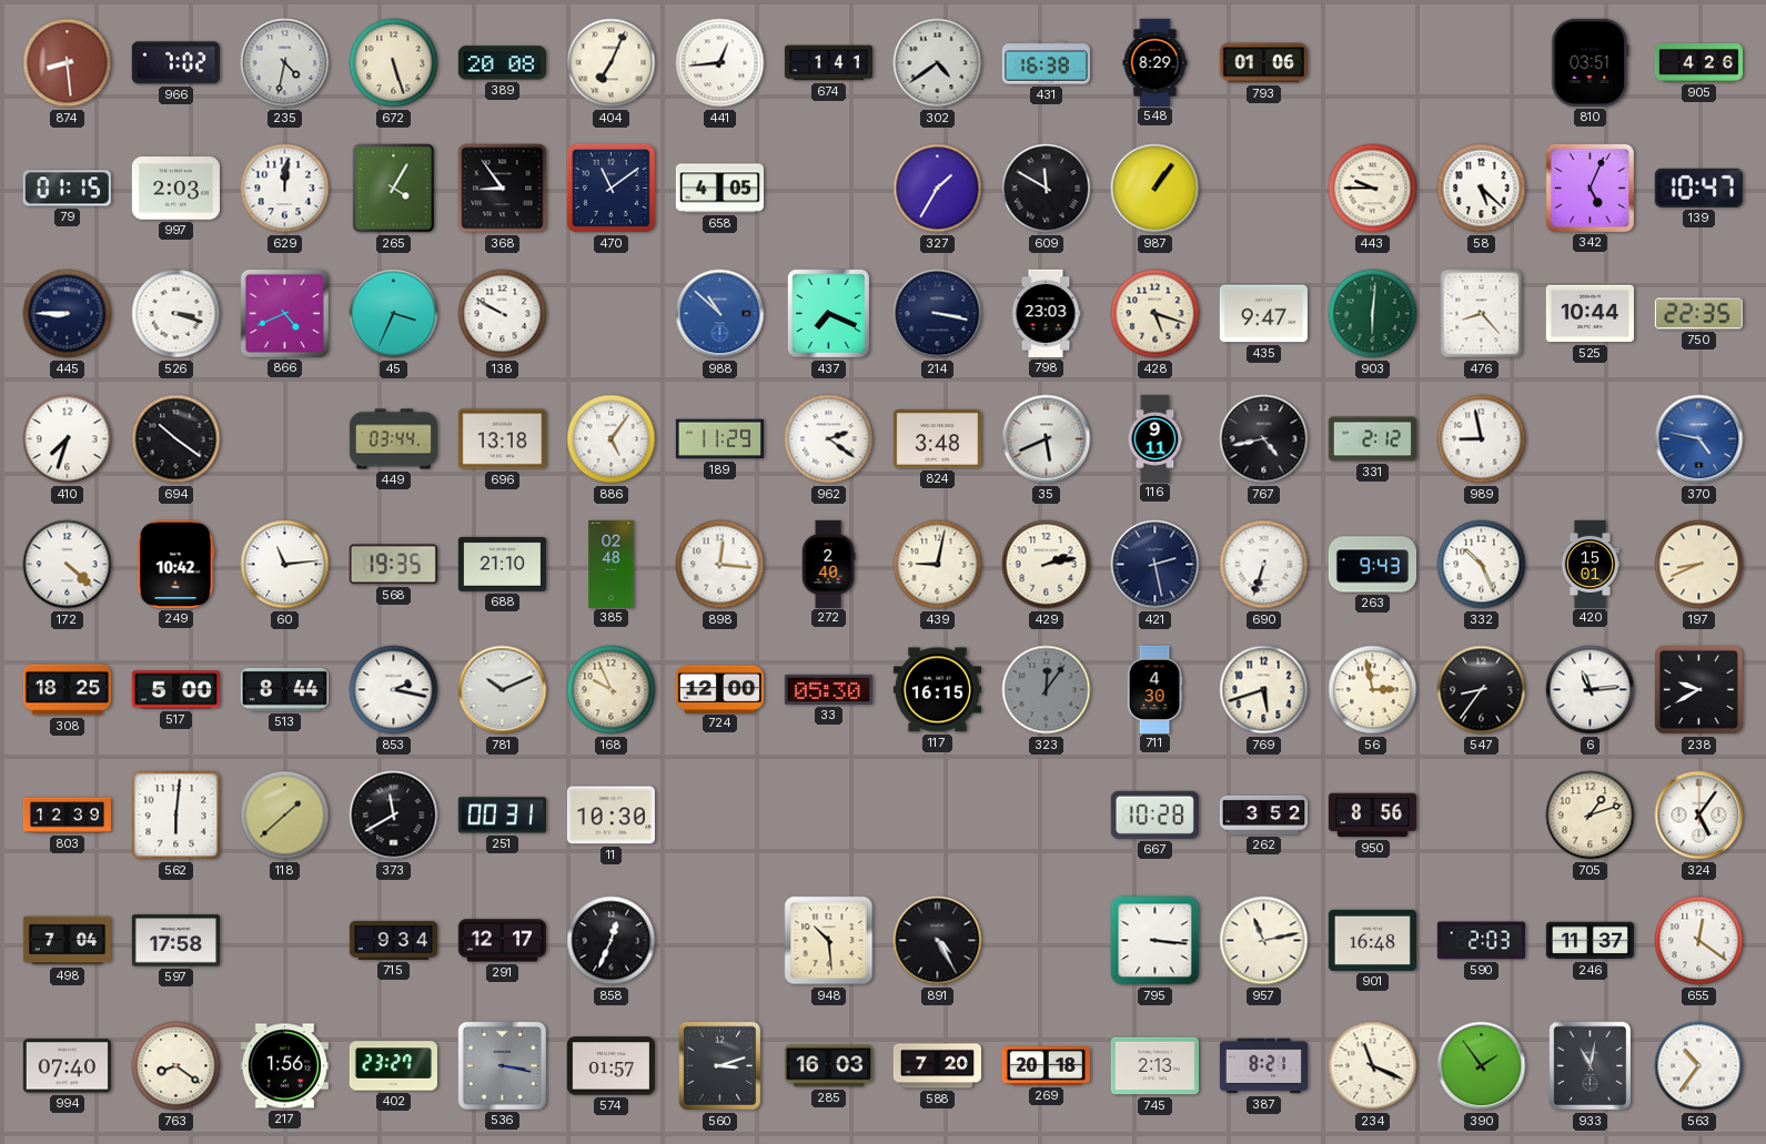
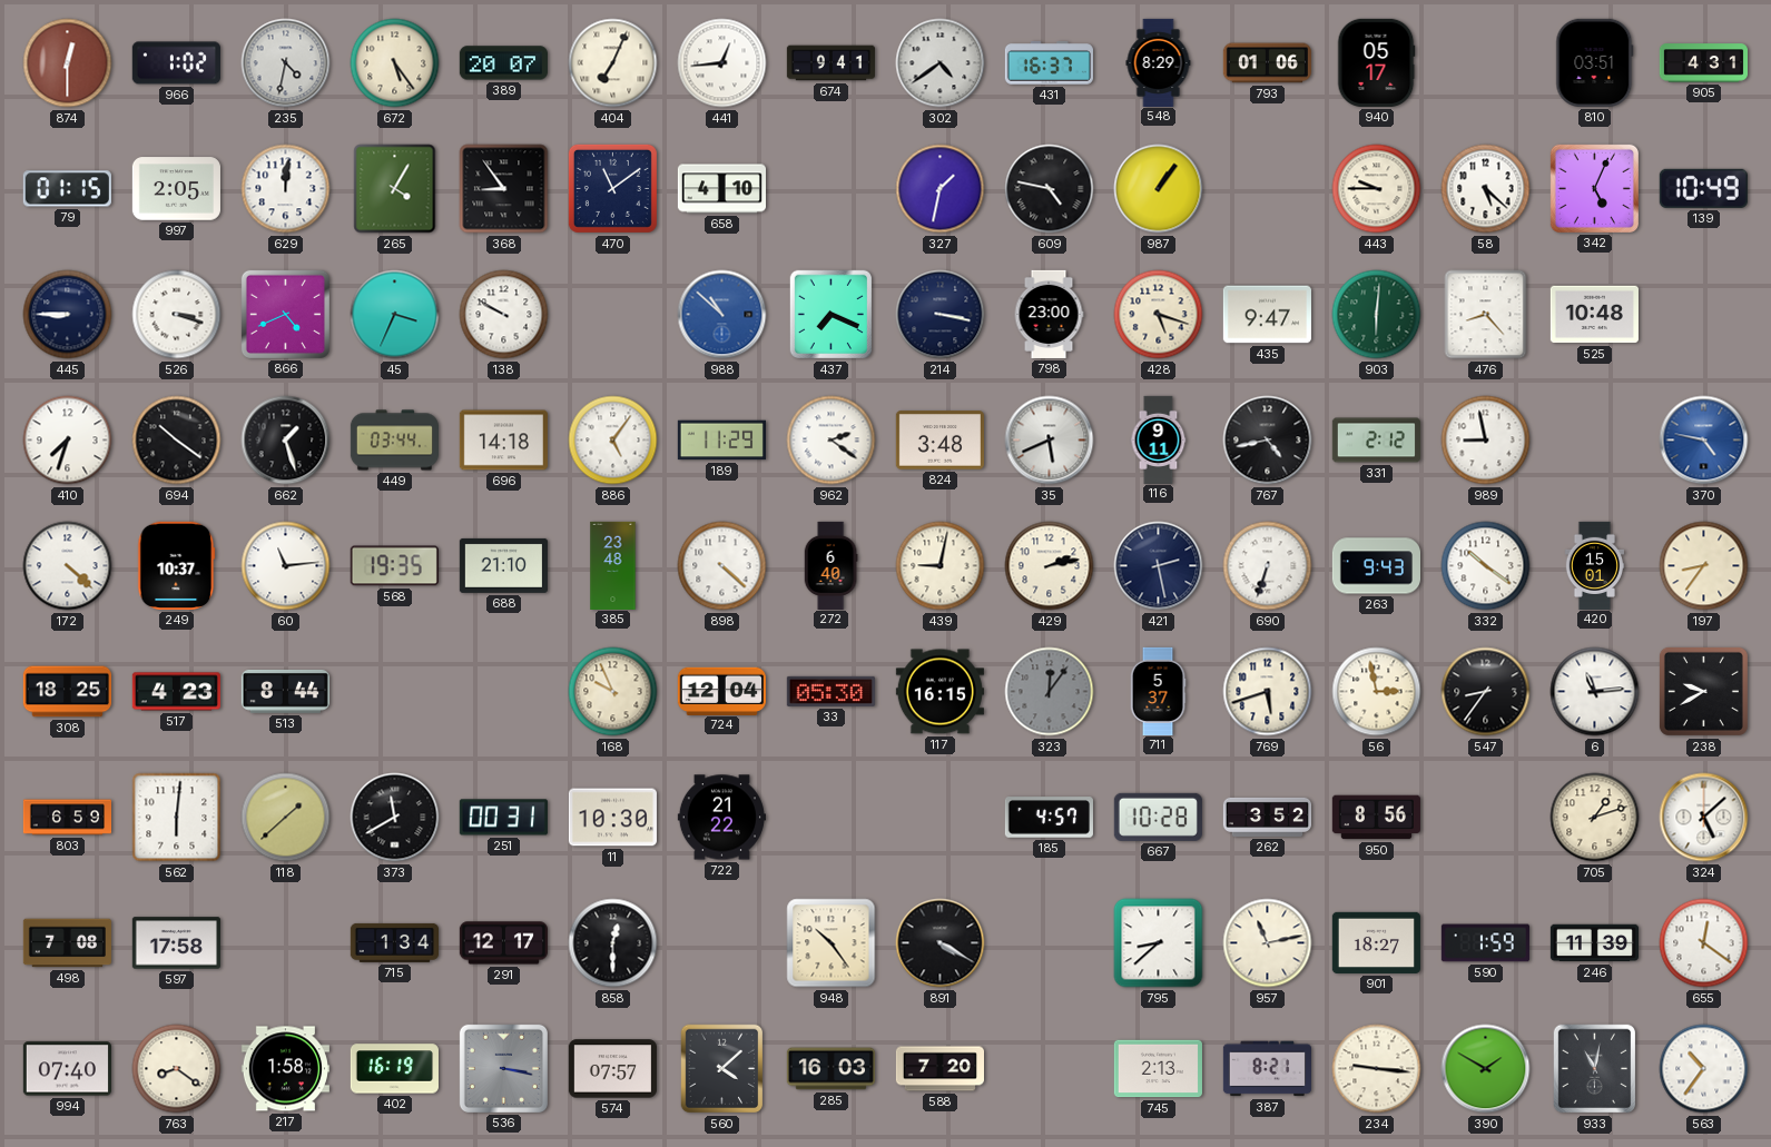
874: 8:29 -> 12:30 (68, 63)
966: 7:02 -> 1:02 (176, 63)
672: 5:27 -> 5:24 (395, 63)
389: 20:08 -> 20:07 (503, 63)
674: 1:41 -> 9:41 (830, 63)
431: 16:38 -> 16:37 (1049, 63)
940: none -> 05:17 (1376, 62)
905: 4:26 -> 4:31 (1703, 63)
997: 2:03 -> 2:05 (176, 189)
658: 4:05 -> 4:10 (721, 189)
327: 1:35 -> 1:32 (941, 189)
609: 11:50 -> 4:47 (1050, 189)
139: 10:47 -> 10:49 (1703, 188)
798: 23:03 -> 23:00 (1049, 314)
525: 10:44 -> 10:48 (1594, 315)
750: 22:35 -> none (1698, 314)
662: none -> 1:27 (286, 441)
696: 13:18 -> 14:18 (503, 441)
249: 10:42 -> 10:37 (177, 565)
385: 02:48 -> 23:48 (613, 565)
898: 12:16 -> 4:22 (722, 566)
272: 2:40 -> 6:40 (830, 565)
332: 10:26 -> 10:21 (1486, 566)
197: 8:41 -> 8:36 (1704, 566)
517: 5:00 -> 4:23 (176, 692)
853: 2:17 -> none (394, 690)
781: 10:11 -> none (503, 690)
724: 12:00 -> 12:04 (721, 691)
711: 4:30 -> 5:37 (1158, 691)
803: 12:39 -> 6:59 (67, 818)
722: none -> 21:22 (721, 818)
185: none -> 4:57 (1049, 818)
324: 5:06 -> 5:08 (1704, 818)
498: 7:04 -> 7:08 (67, 943)
715: 9:34 -> 1:34 (394, 942)
858: 12:34 -> 12:30 (613, 943)
948: 10:29 -> 10:24 (832, 943)
891: 4:25 -> 4:20 (941, 943)
795: 3:16 -> 8:38 (1159, 943)
901: 16:48 -> 18:27 (1376, 942)
590: 2:03 -> 1:59 (1485, 943)
246: 11:37 -> 11:39 (1594, 943)
217: 1:56 -> 1:58 (285, 1069)
402: 23:27 -> 16:19 (394, 1069)
574: 01:57 -> 07:57 (612, 1069)
560: 3:12 -> 4:08 (722, 1069)
269: 20:18 -> none (1046, 1066)
234: 11:19 -> 9:16 (1377, 1069)
390: 1:54 -> 1:50 (1486, 1069)
